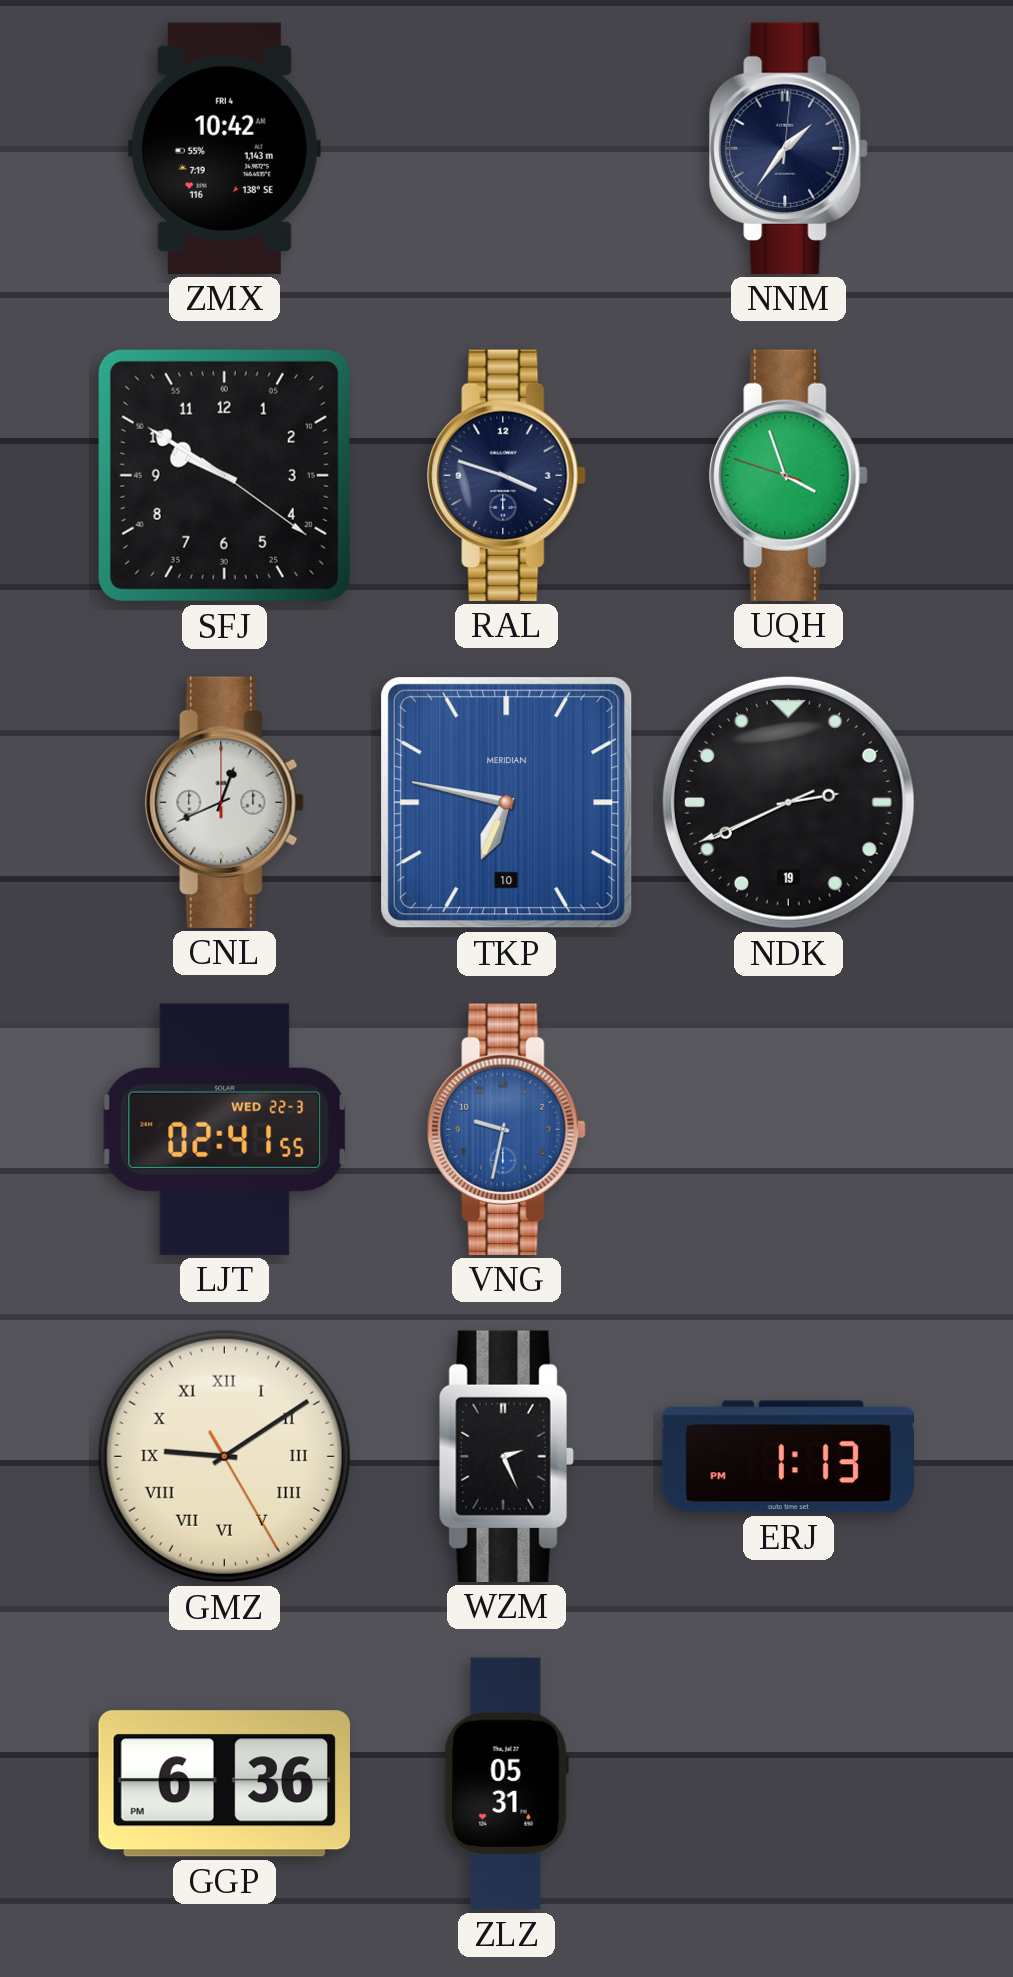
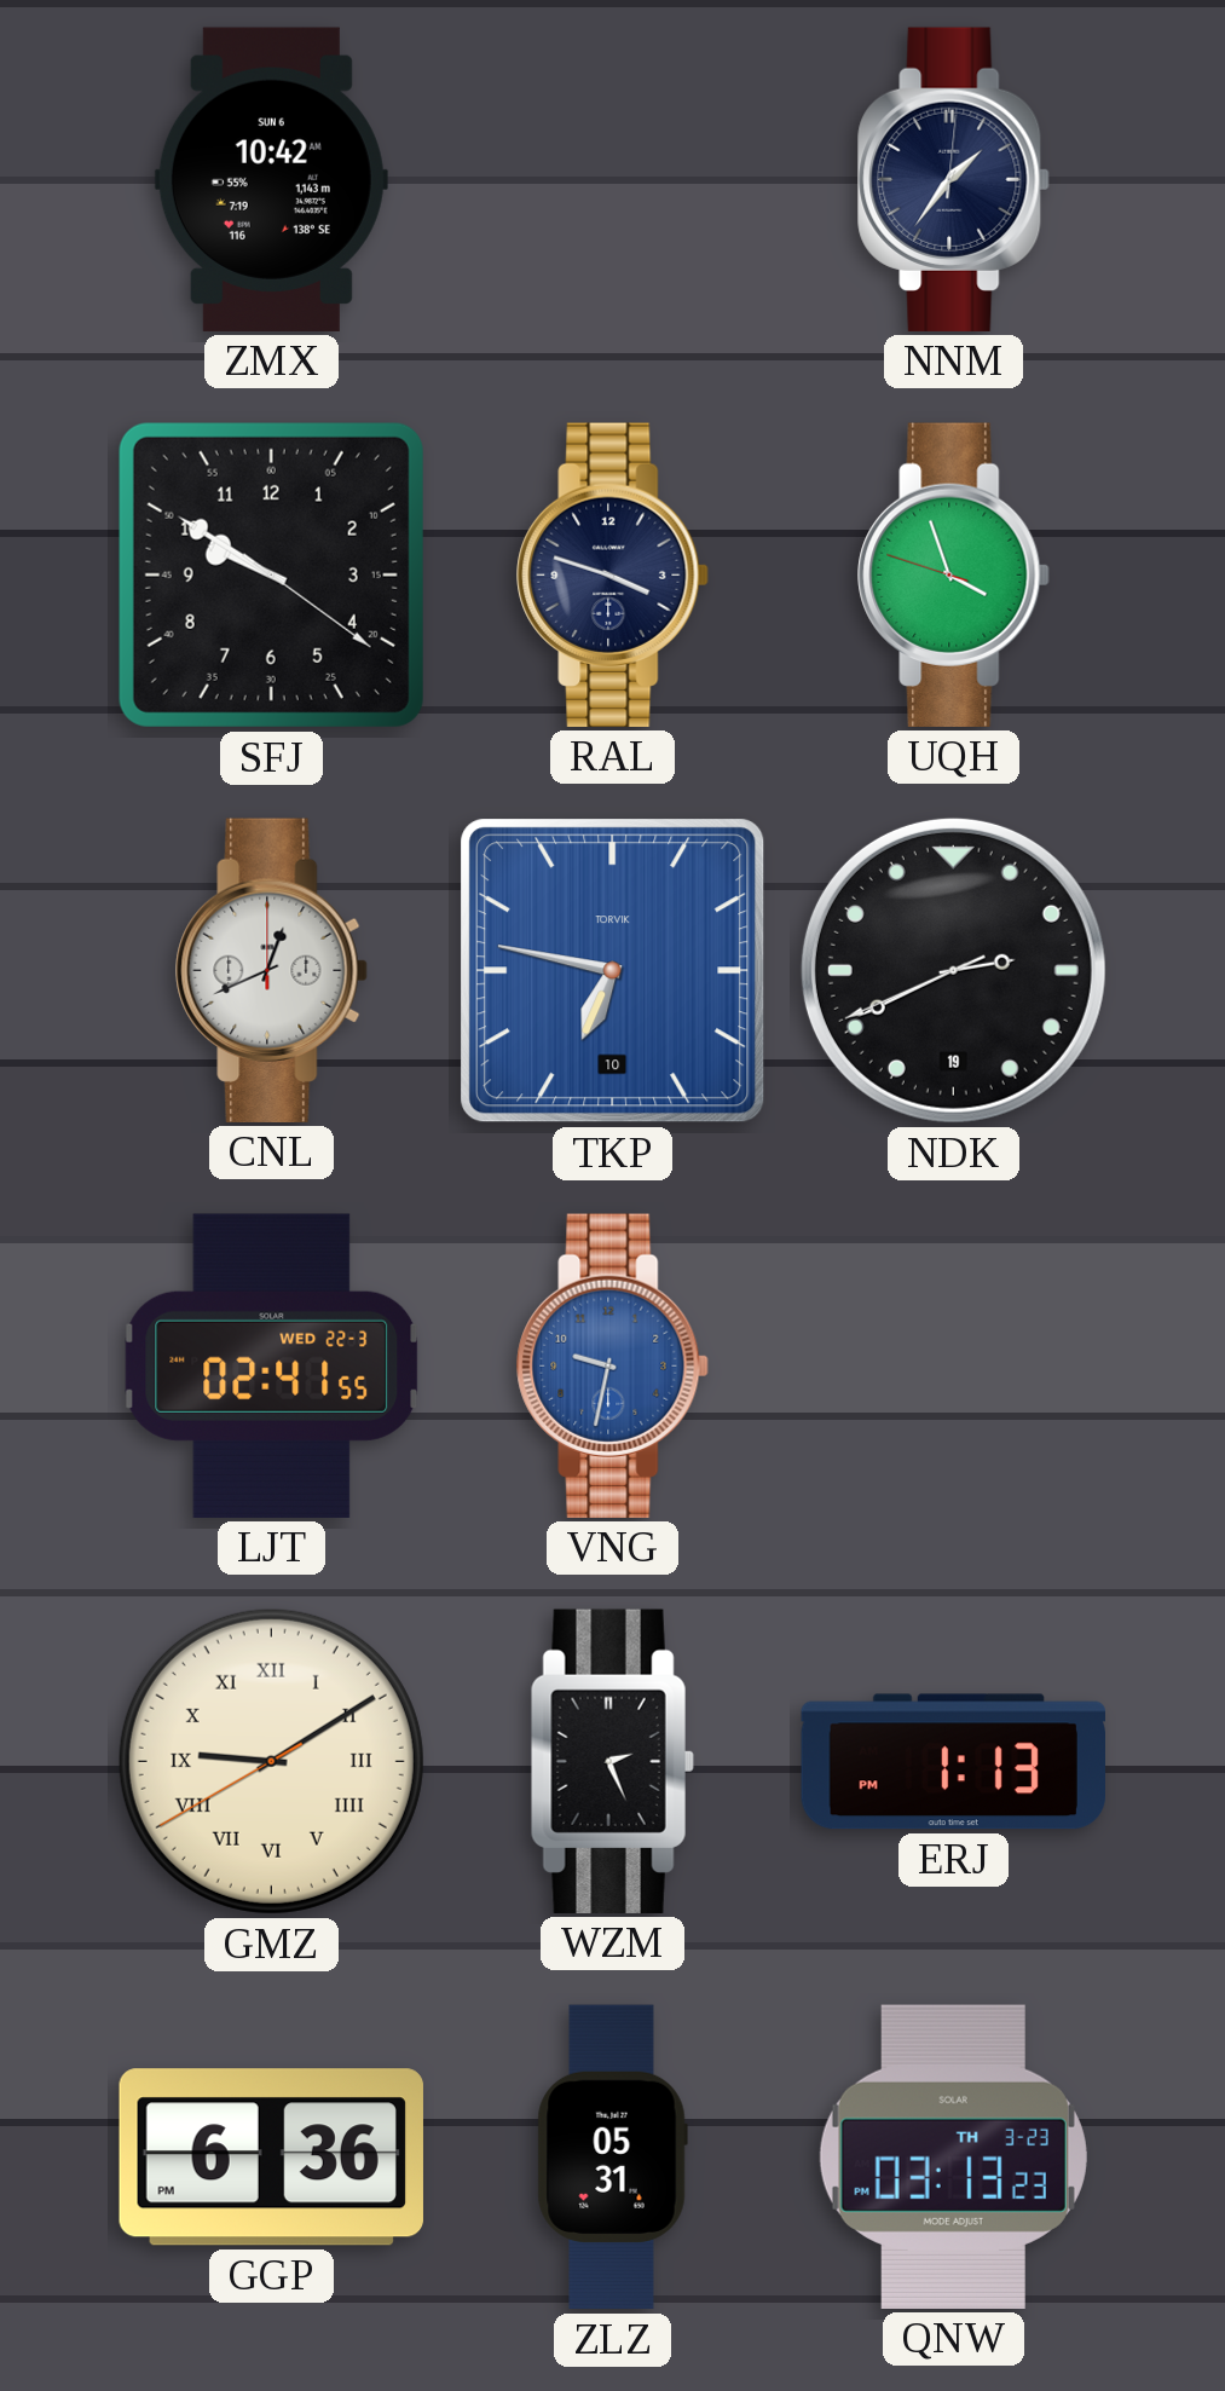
ZMX date: FRI 4 -> SUN 6 (271, 179)
TKP brand: MERIDIAN -> TORVIK (613, 971)
GMZ: 9:09:25 -> 9:09:40 (271, 1761)
QNW: none -> 03:13 (953, 2156)
